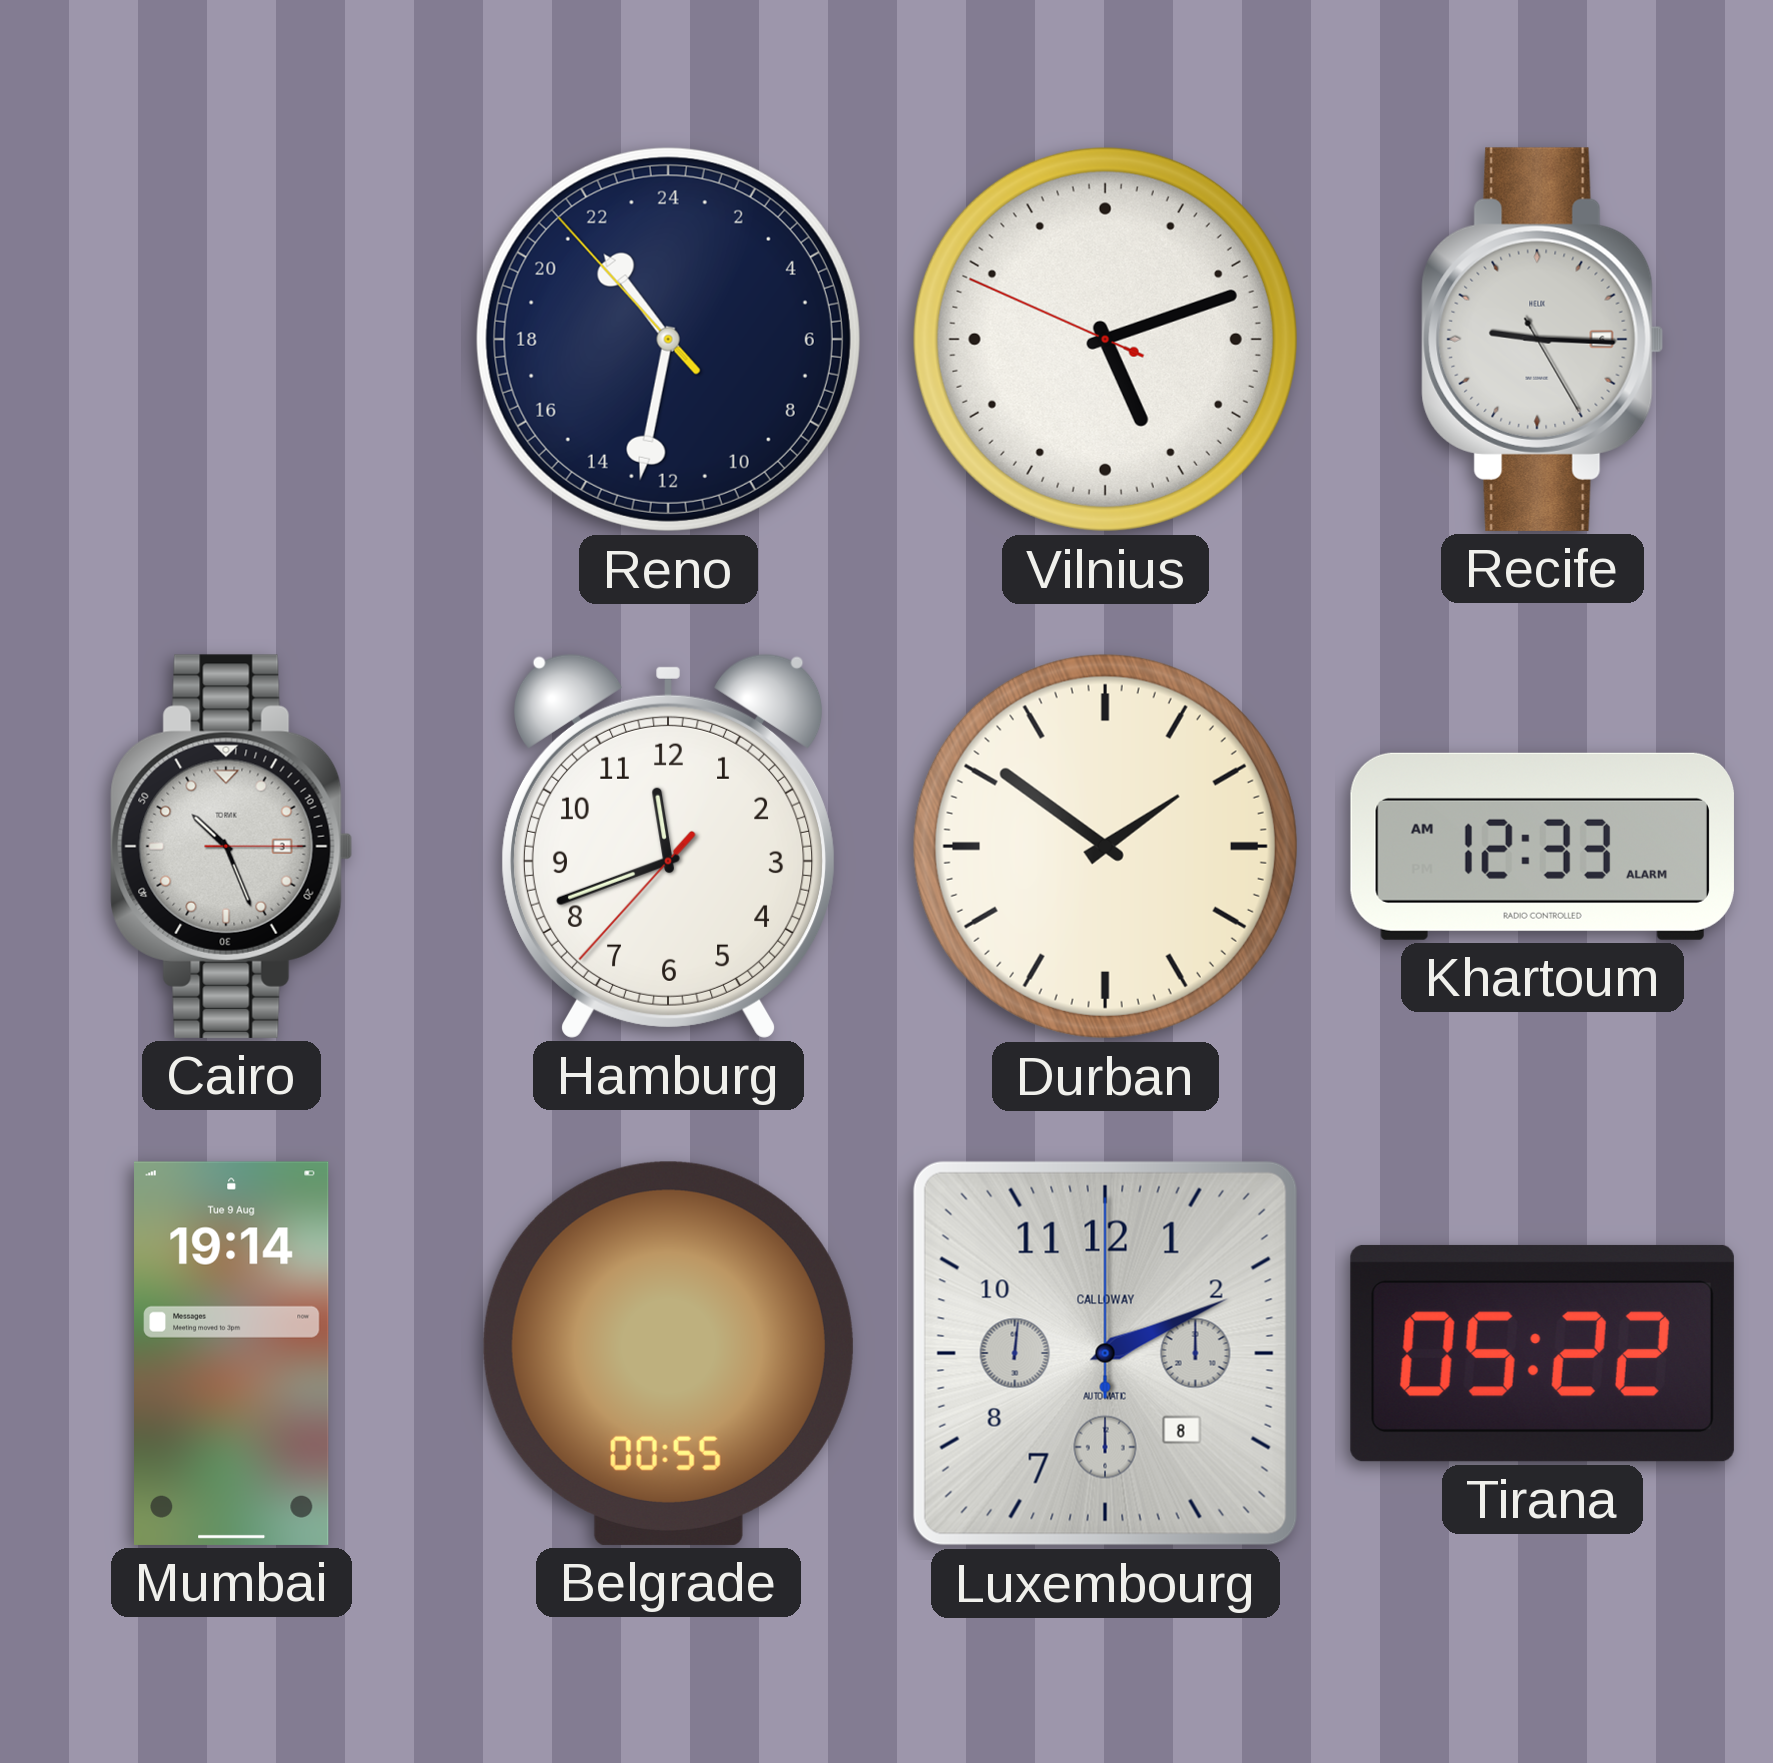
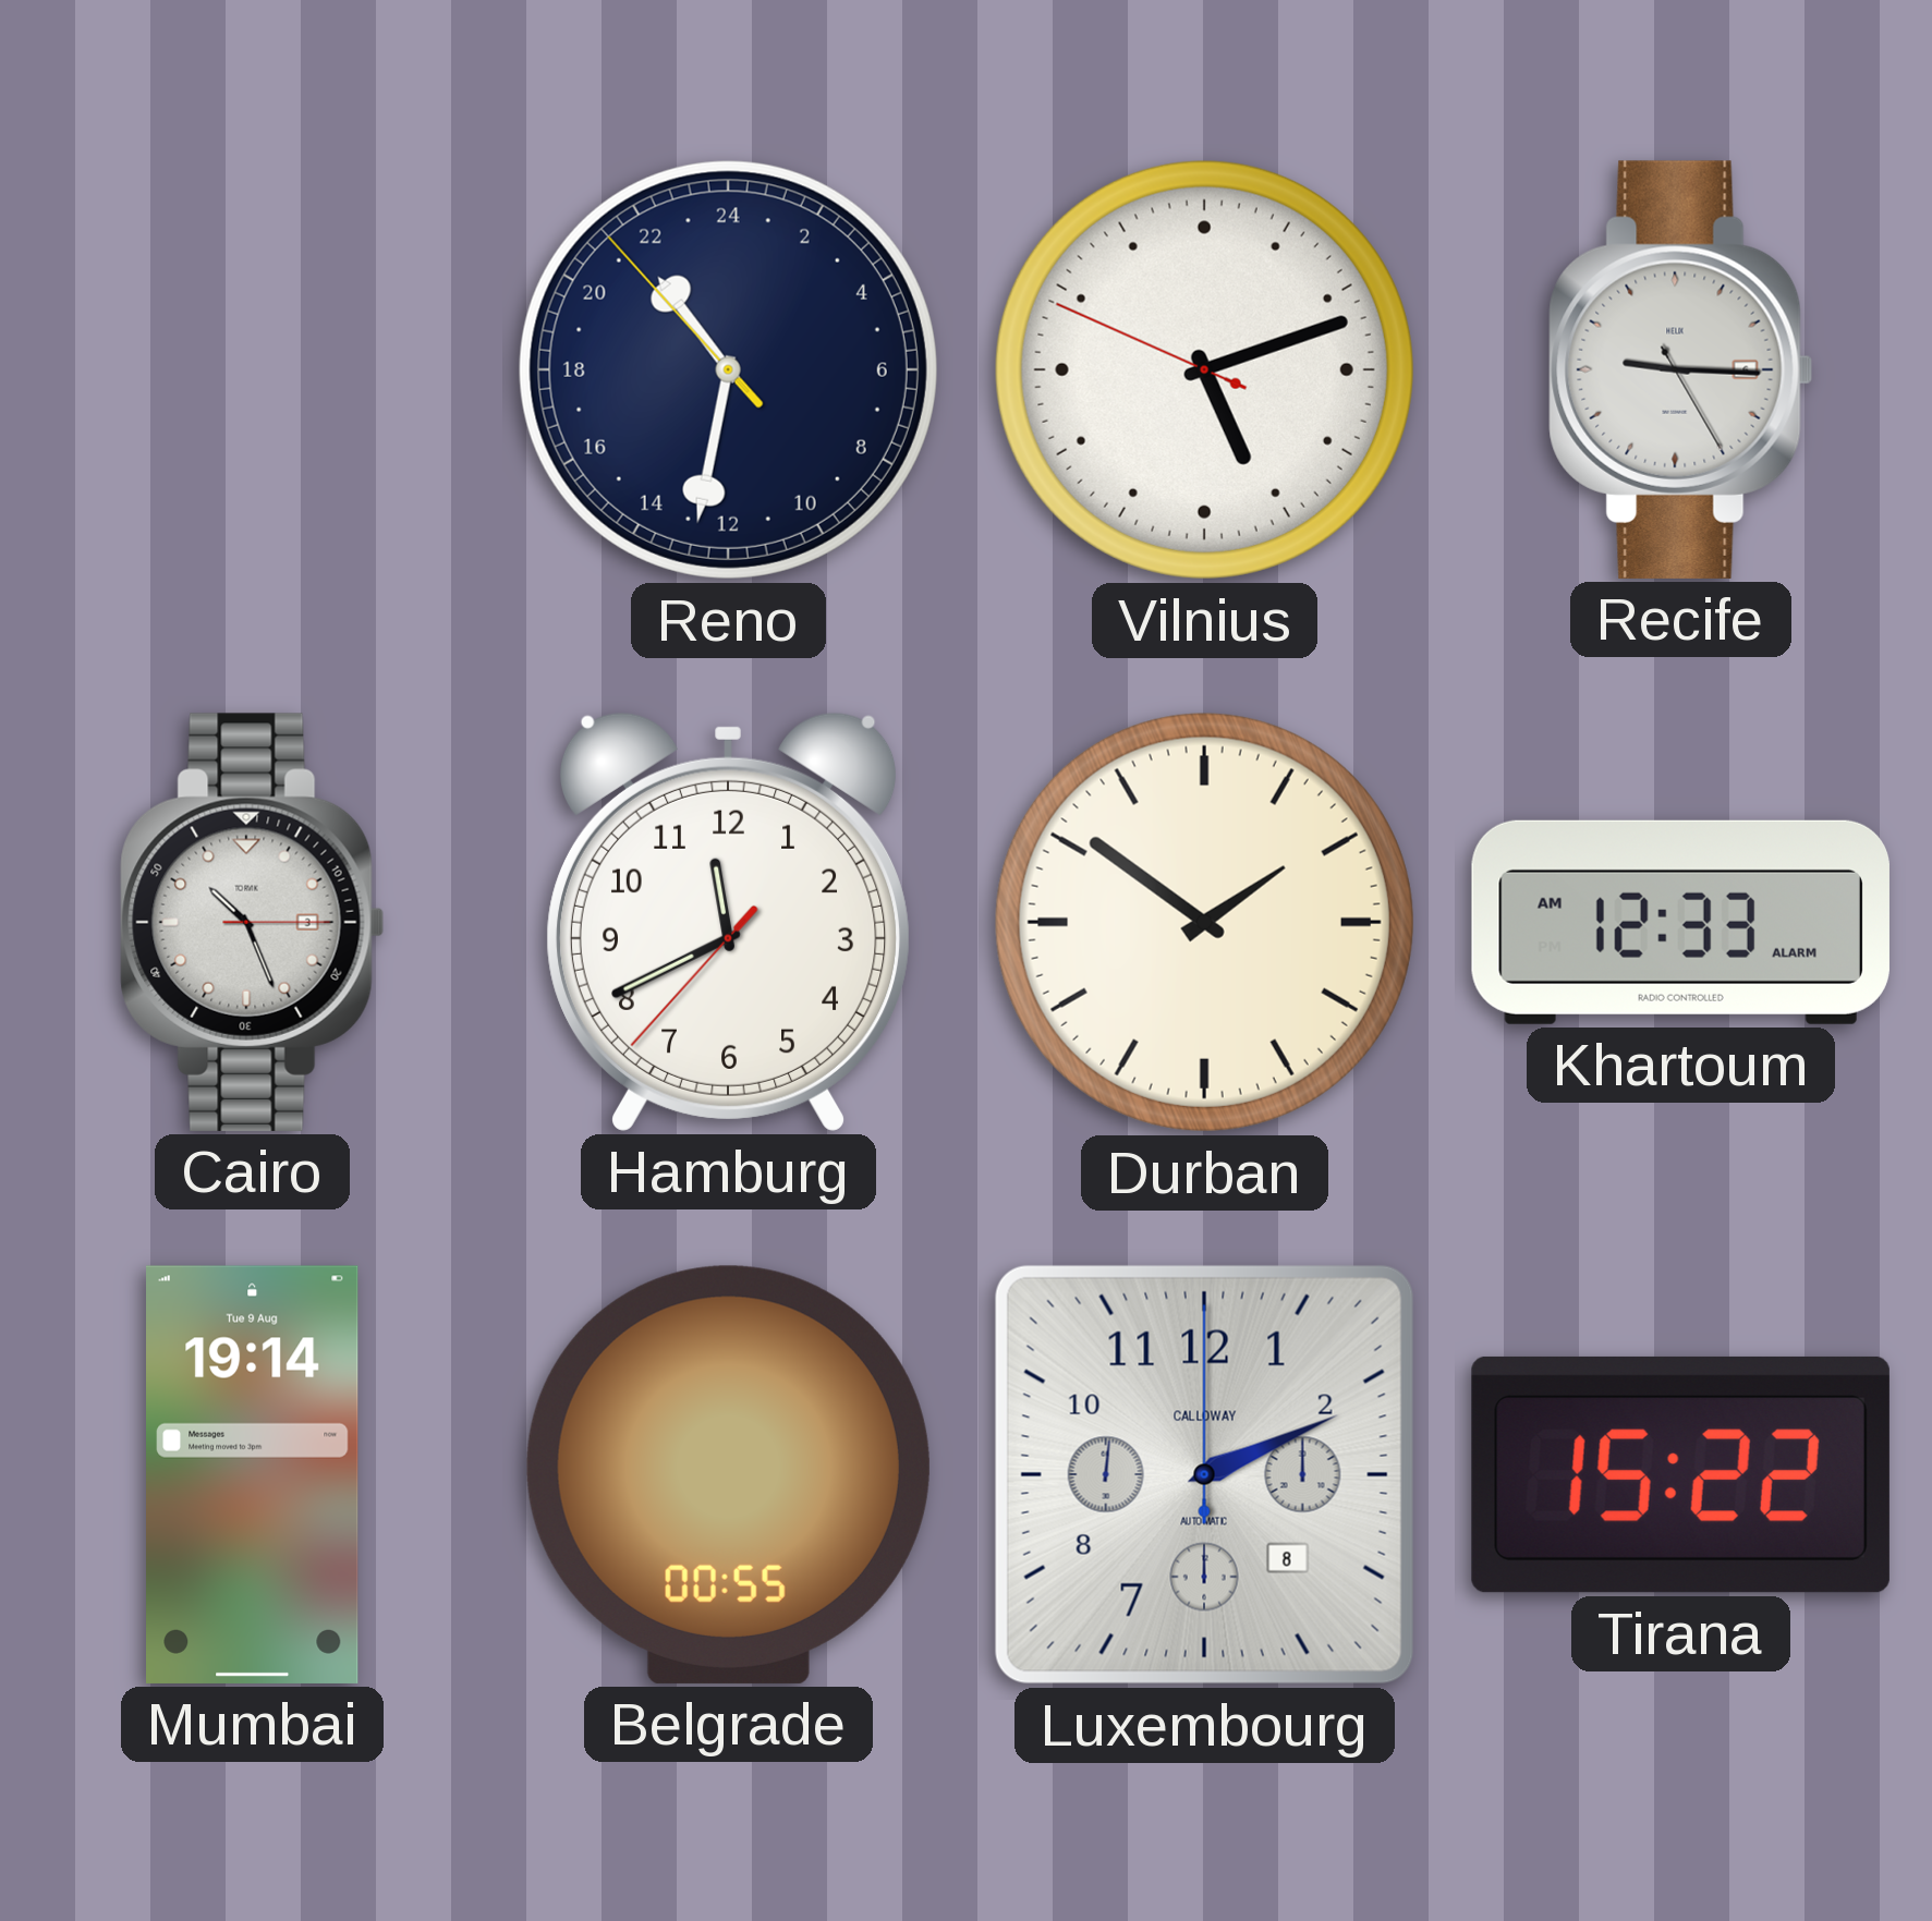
Hamburg: 11:41 -> 11:40 (728, 922)
Tirana: 05:22 -> 15:22 (1680, 1474)
